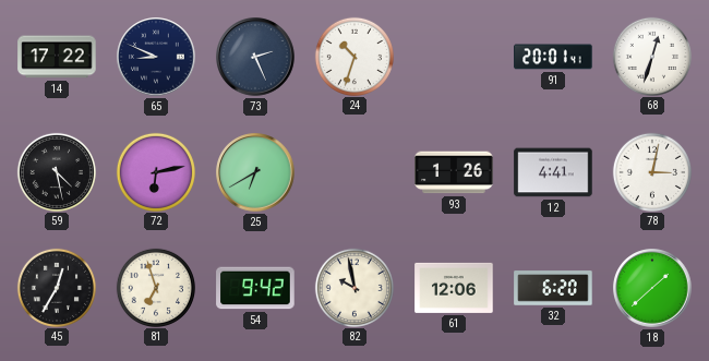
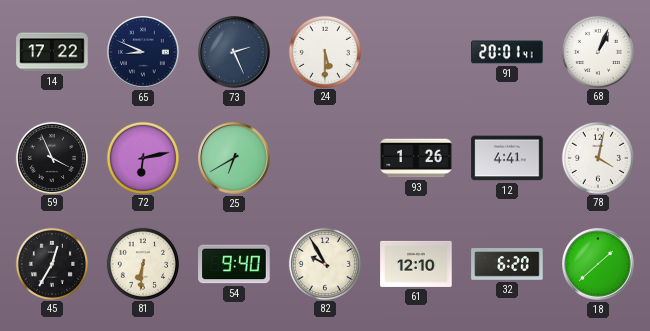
24: 10:33 -> 5:30 (324, 51)
68: 12:33 -> 1:04 (597, 51)
59: 4:28 -> 3:56 (51, 157)
78: 3:02 -> 4:02 (597, 157)
81: 6:57 -> 6:31 (142, 263)
54: 9:42 -> 9:40 (234, 264)
82: 9:58 -> 9:55 (324, 263)
61: 12:06 -> 12:10 (416, 264)
